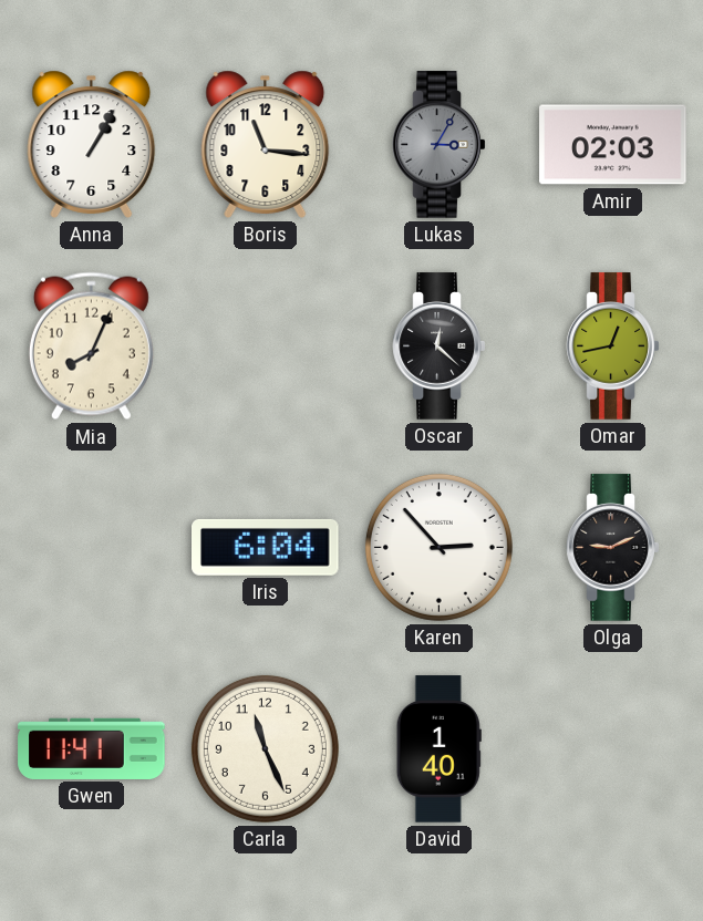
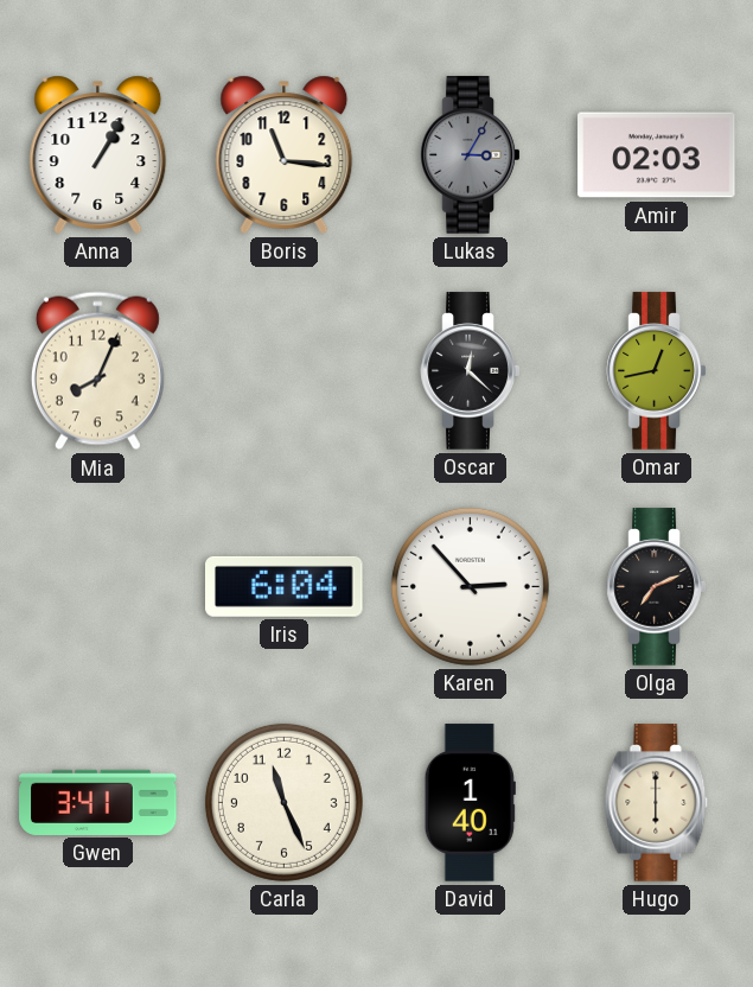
Olga: 9:11 -> 7:11 (657, 587)
Gwen: 11:41 -> 3:41 (98, 802)
Hugo: none -> 6:00 (657, 803)
